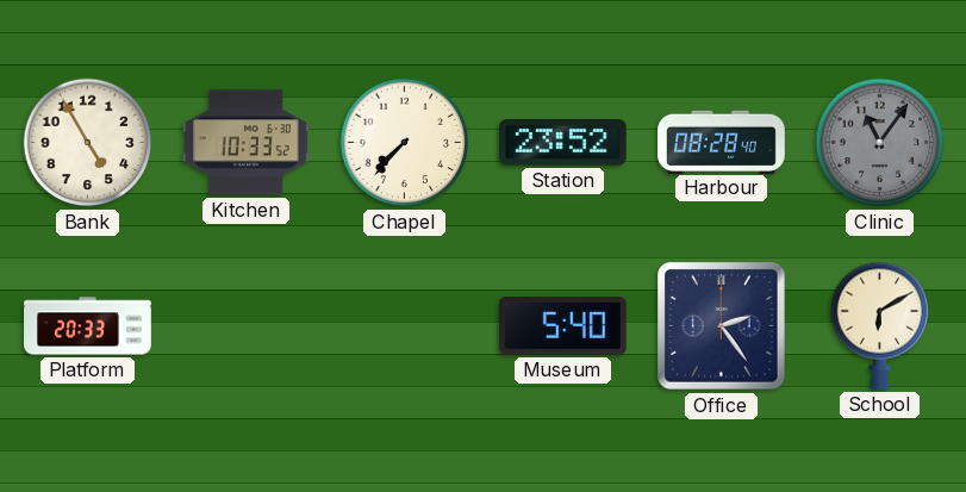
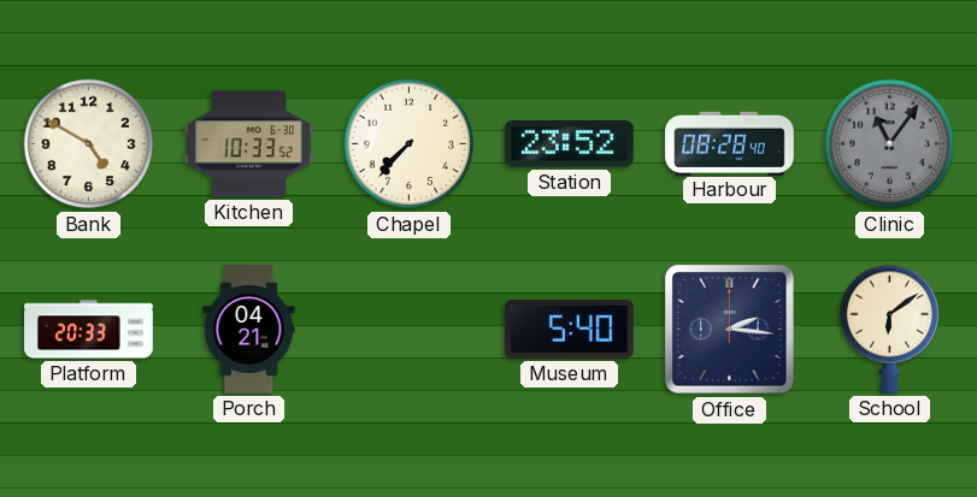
Bank: 4:55 -> 4:50 (89, 144)
Porch: none -> 04:21 (249, 330)
Office: 2:24 -> 2:16 (730, 330)
School: 6:10 -> 6:09 (890, 329)
